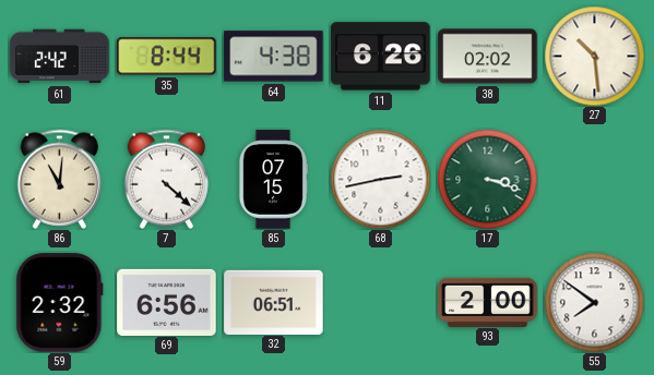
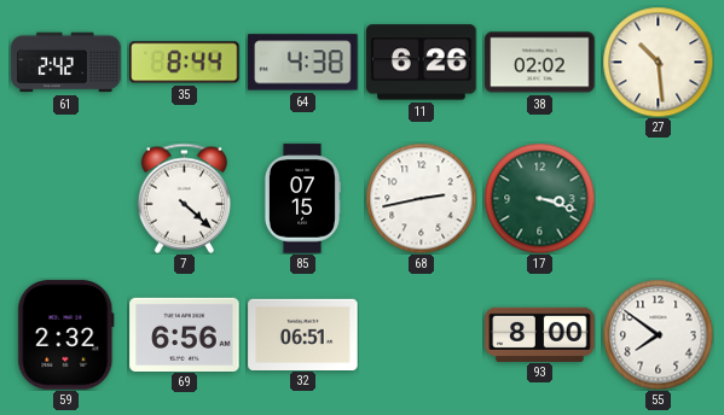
86: 11:01 -> none (60, 179)
93: 2:00 -> 8:00 (540, 334)
